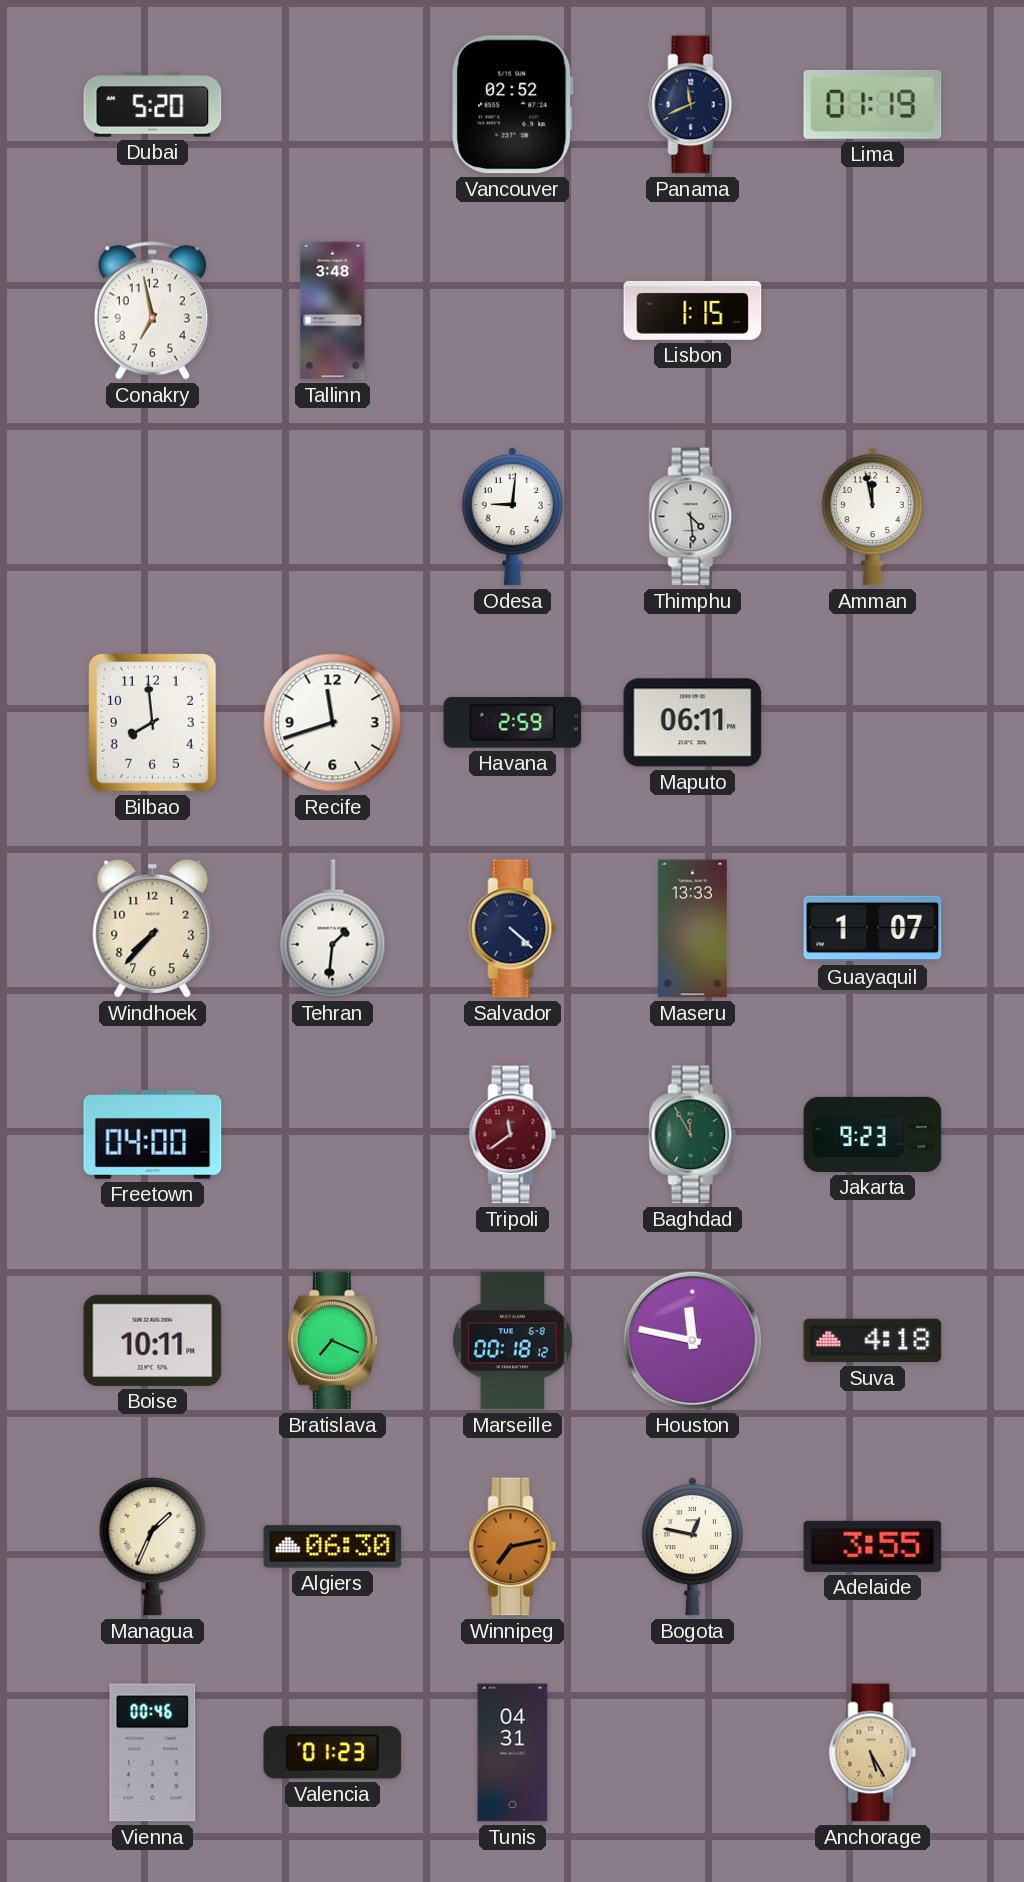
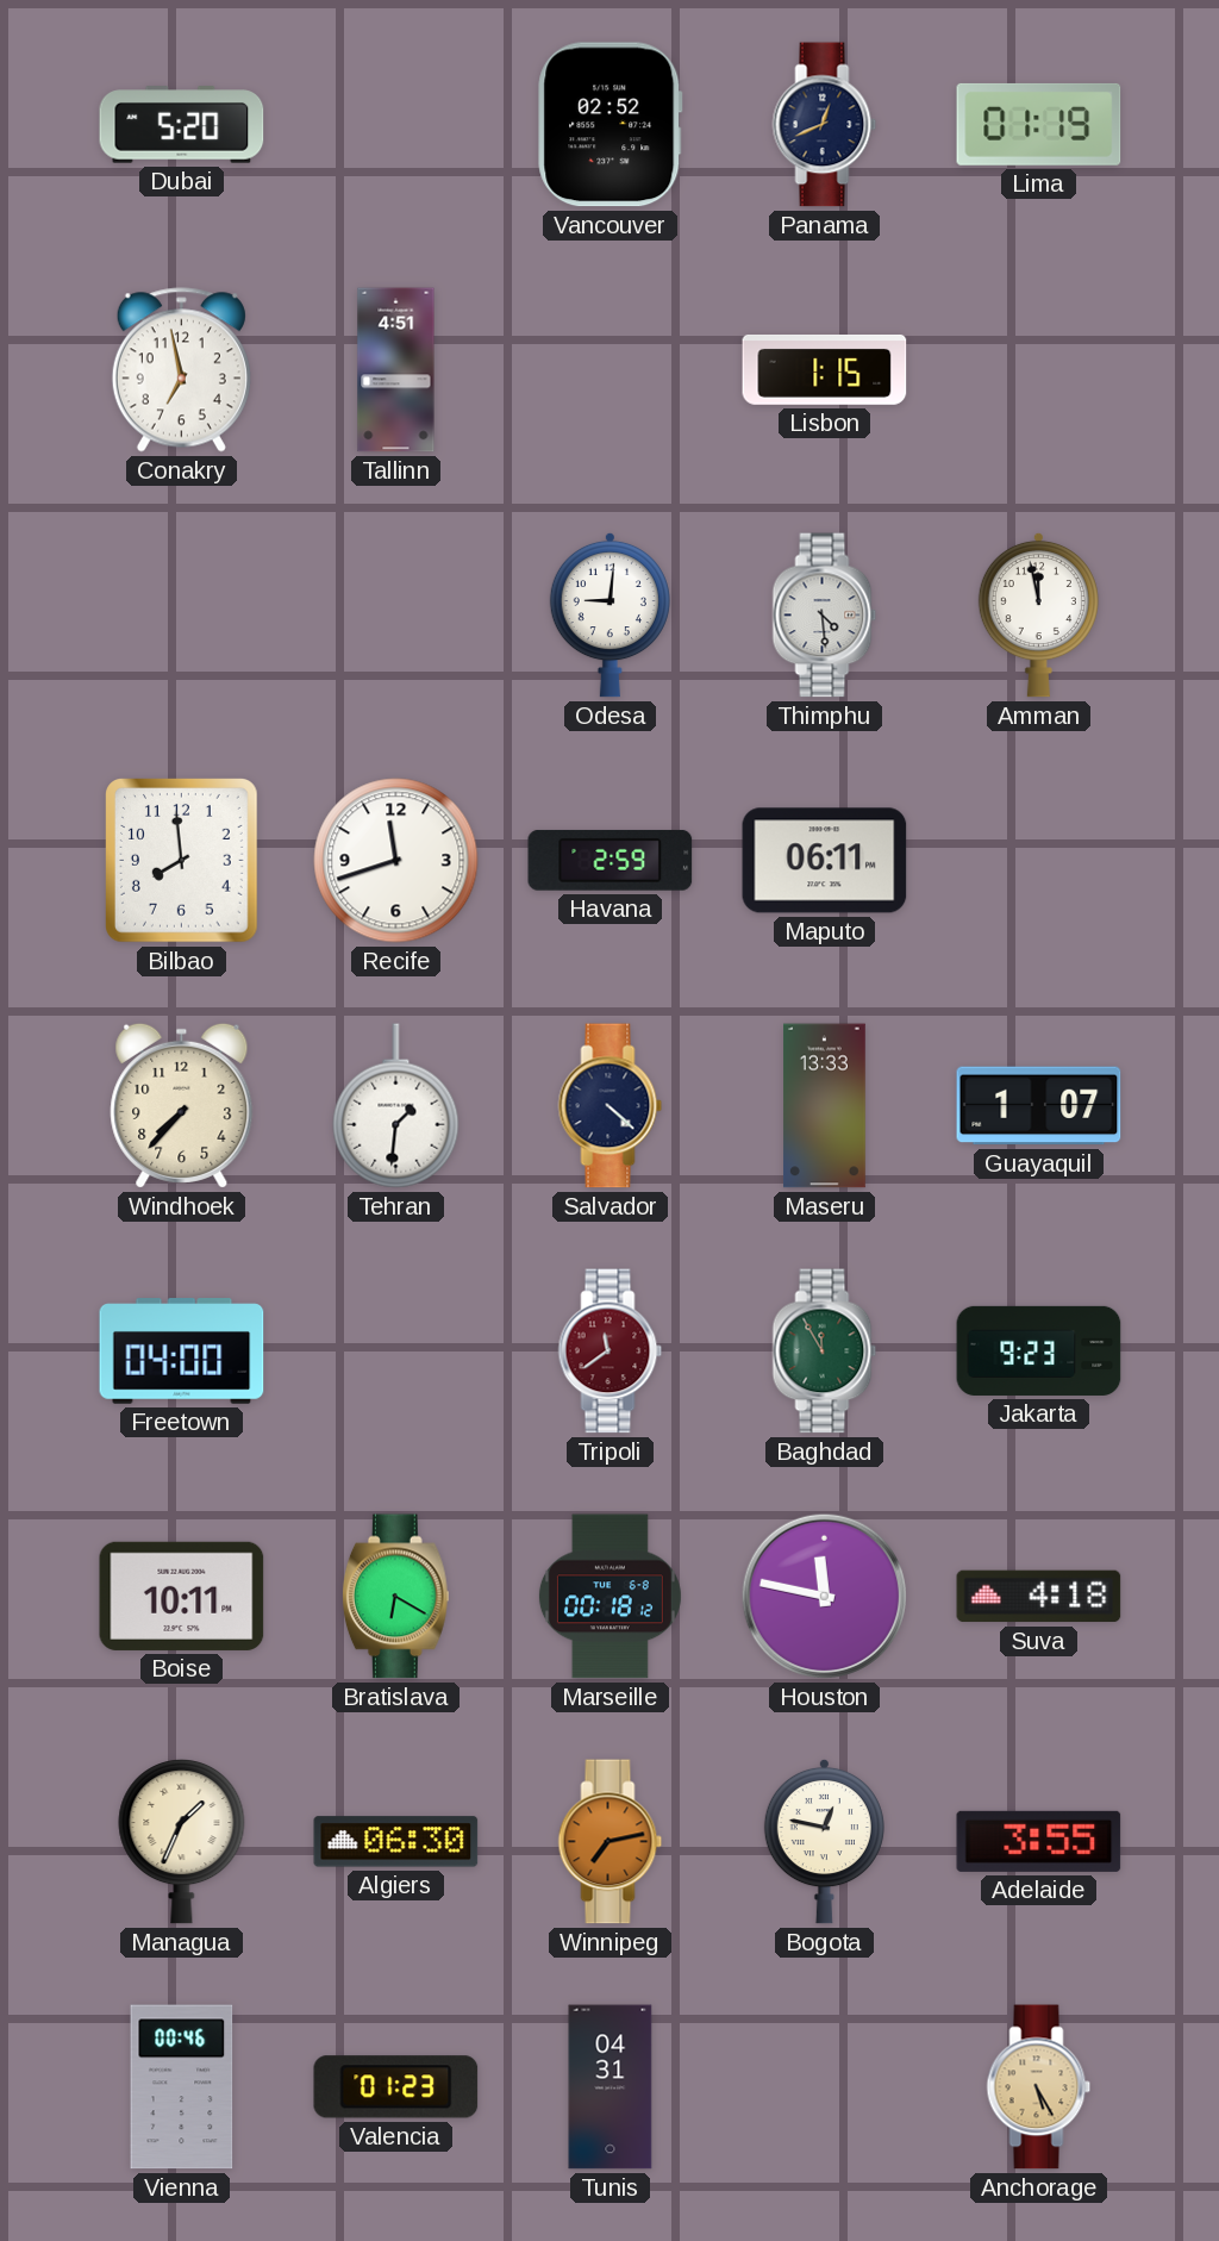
Panama: 11:41 -> 12:41 (825, 125)
Tallinn: 3:48 -> 4:51 (396, 370)
Bratislava: 7:19 -> 6:20 (395, 1597)
